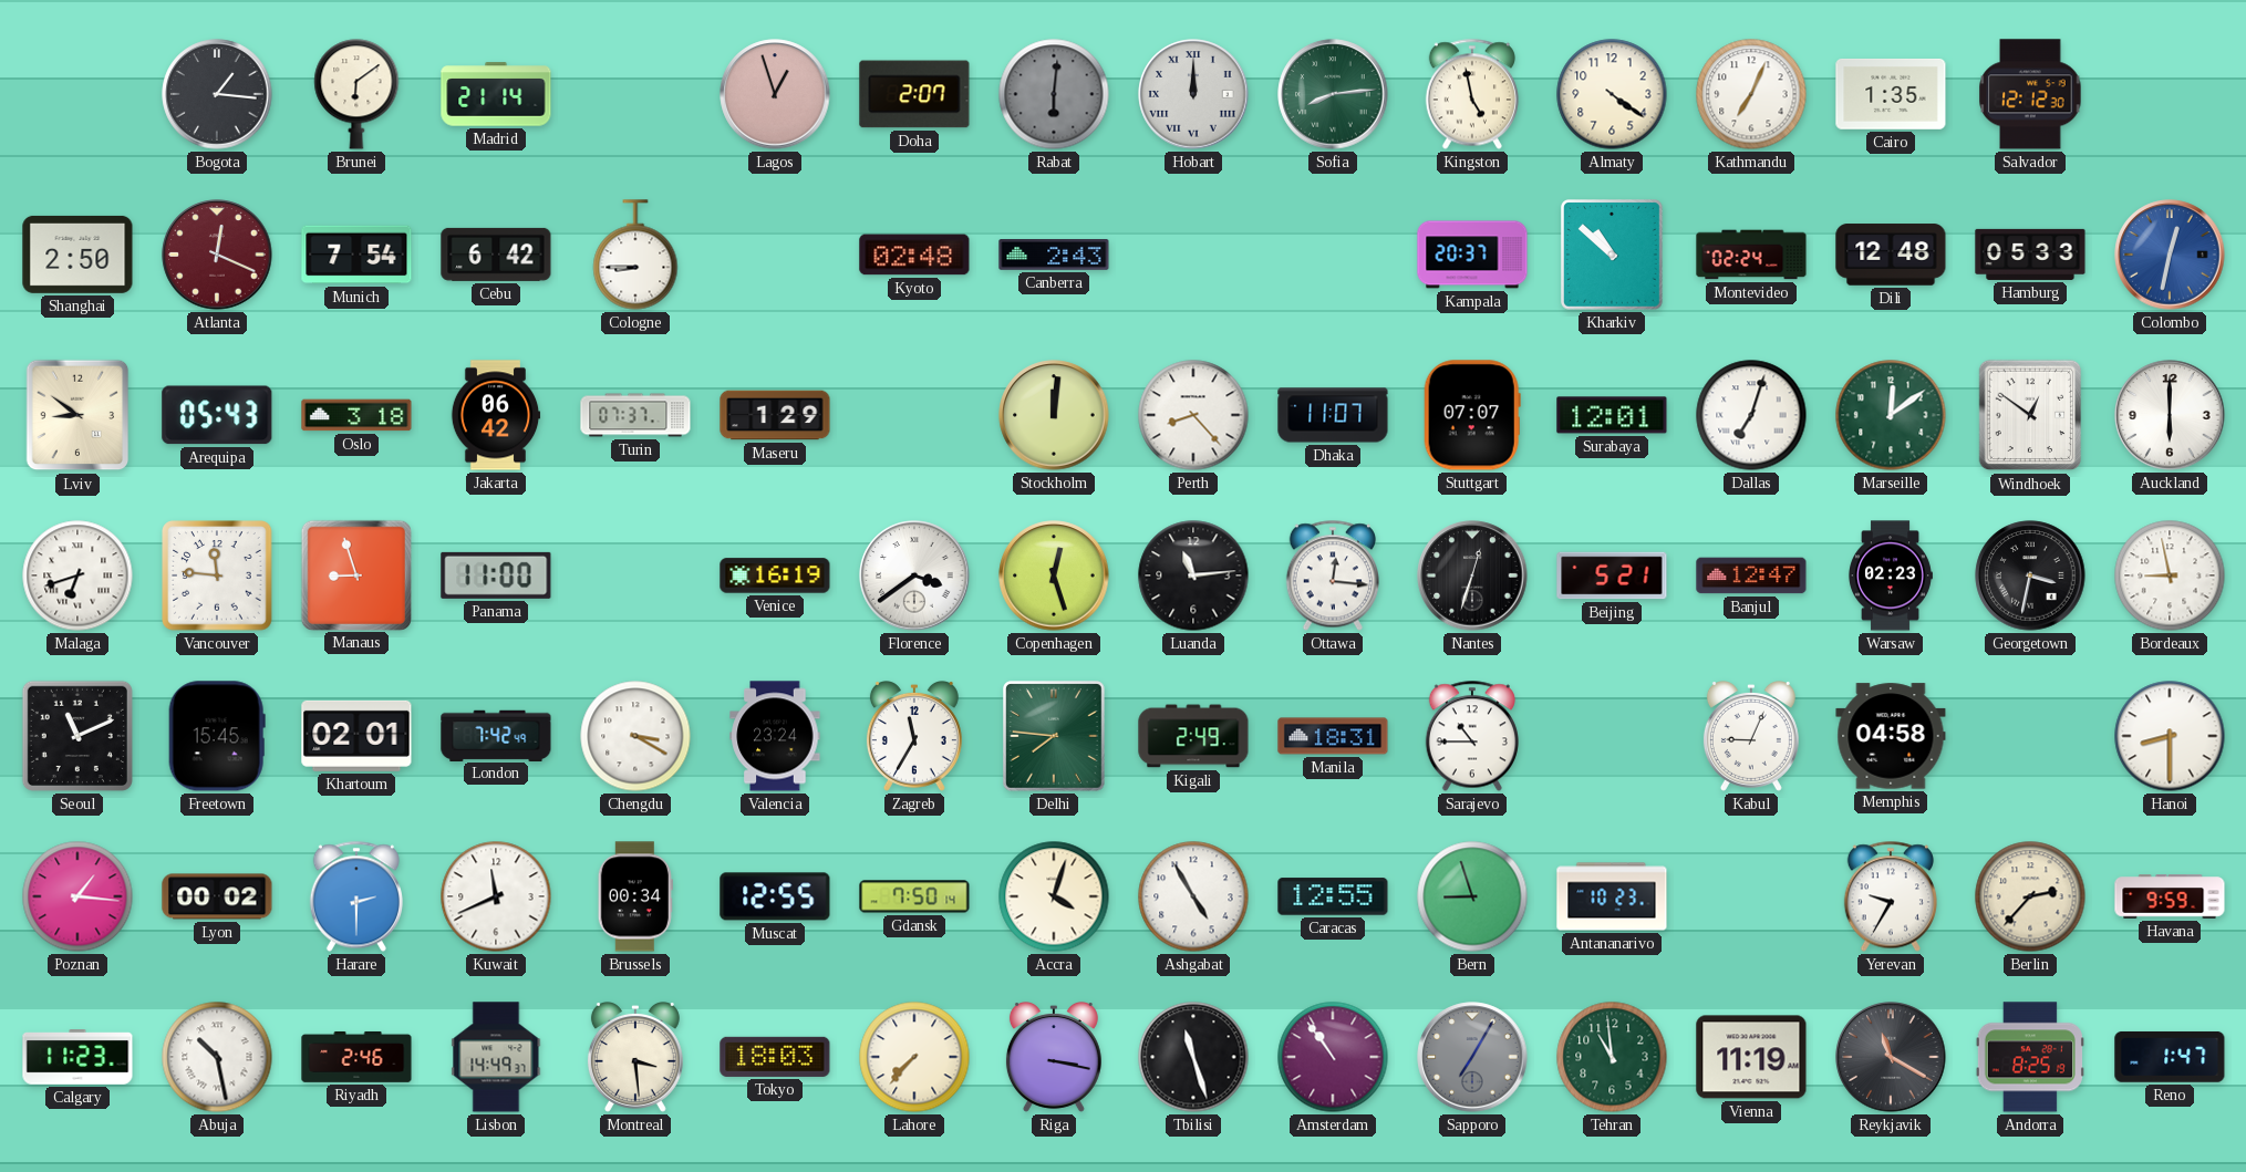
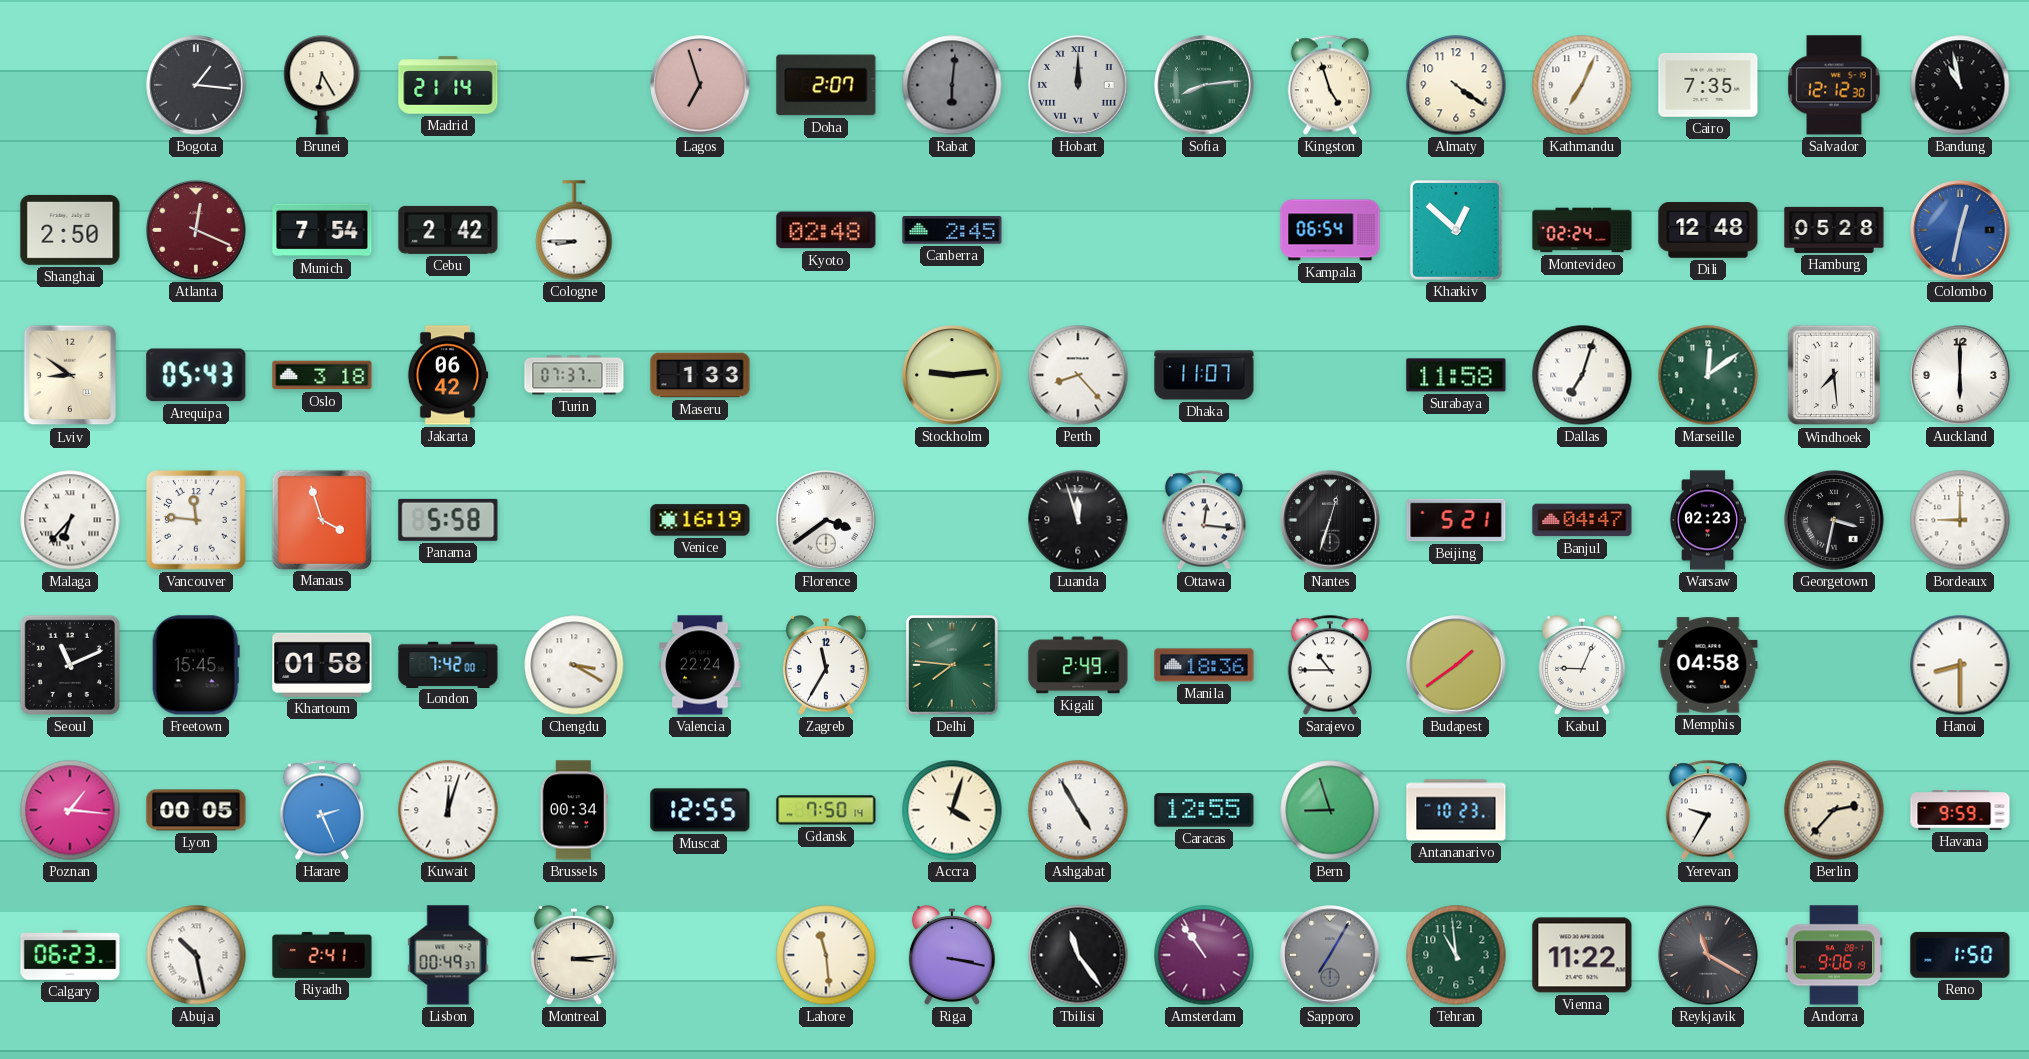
Brunei: 6:09 -> 6:25 (322, 85)
Lagos: 12:57 -> 6:57 (700, 85)
Kingston: 4:58 -> 4:57 (1330, 85)
Cairo: 1:35 -> 7:35 (1708, 85)
Bandung: none -> 10:58 (1960, 85)
Cebu: 6:42 -> 2:42 (448, 230)
Canberra: 2:43 -> 2:45 (952, 230)
Kampala: 20:37 -> 06:54 (1330, 230)
Kharkiv: 10:52 -> 12:52 (1457, 231)
Hamburg: 05:33 -> 05:28 (1834, 230)
Maseru: 1:29 -> 1:33 (700, 375)
Stockholm: 12:01 -> 9:14 (952, 375)
Stuttgart: 07:07 -> none (1472, 415)
Surabaya: 12:01 -> 11:58 (1456, 375)
Windhoek: 12:51 -> 7:29 (1834, 375)
Malaga: 6:42 -> 6:37 (70, 520)
Manaus: 8:57 -> 3:57 (321, 519)
Panama: 11:00 -> 5:58 (448, 520)
Copenhagen: 12:27 -> none (1054, 575)
Luanda: 11:14 -> 11:57 (1078, 520)
Banjul: 12:47 -> 04:47 (1582, 520)
Bordeaux: 8:58 -> 9:00 (1960, 520)
Khartoum: 02:01 -> 01:58 (322, 665)
London: 7:42:49 -> 7:42:00 (448, 664)
Valencia: 23:24 -> 22:24 (700, 665)
Manila: 18:31 -> 18:36 (1204, 665)
Budapest: none -> 1:39 (1456, 665)
Lyon: 00:02 -> 00:05 (196, 810)
Harare: 2:30 -> 2:26 (322, 810)
Kuwait: 11:41 -> 12:03 (448, 810)
Calgary: 11:23 -> 06:23 (70, 955)
Riyadh: 2:46 -> 2:41 (322, 955)
Lisbon: 14:49 -> 00:49 (448, 955)
Montreal: 3:29 -> 3:14 (574, 956)
Tokyo: 18:03 -> none (775, 1057)
Lahore: 7:37 -> 11:29 (826, 955)
Tbilisi: 11:27 -> 11:24 (1078, 955)
Vienna: 11:19 -> 11:22 (1582, 955)
Andorra: 8:25 -> 9:06 (1834, 955)
Reno: 1:47 -> 1:50 (1960, 955)
